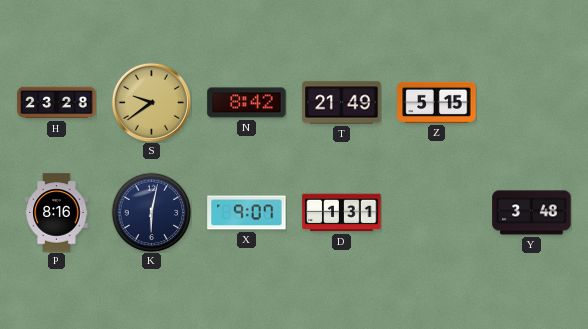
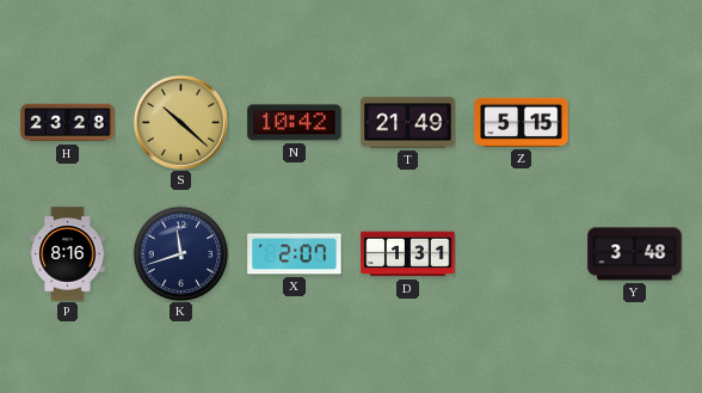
S: 9:39 -> 10:22 (180, 122)
N: 8:42 -> 10:42 (295, 123)
K: 6:02 -> 11:42 (180, 253)
X: 9:07 -> 2:07 (295, 254)
